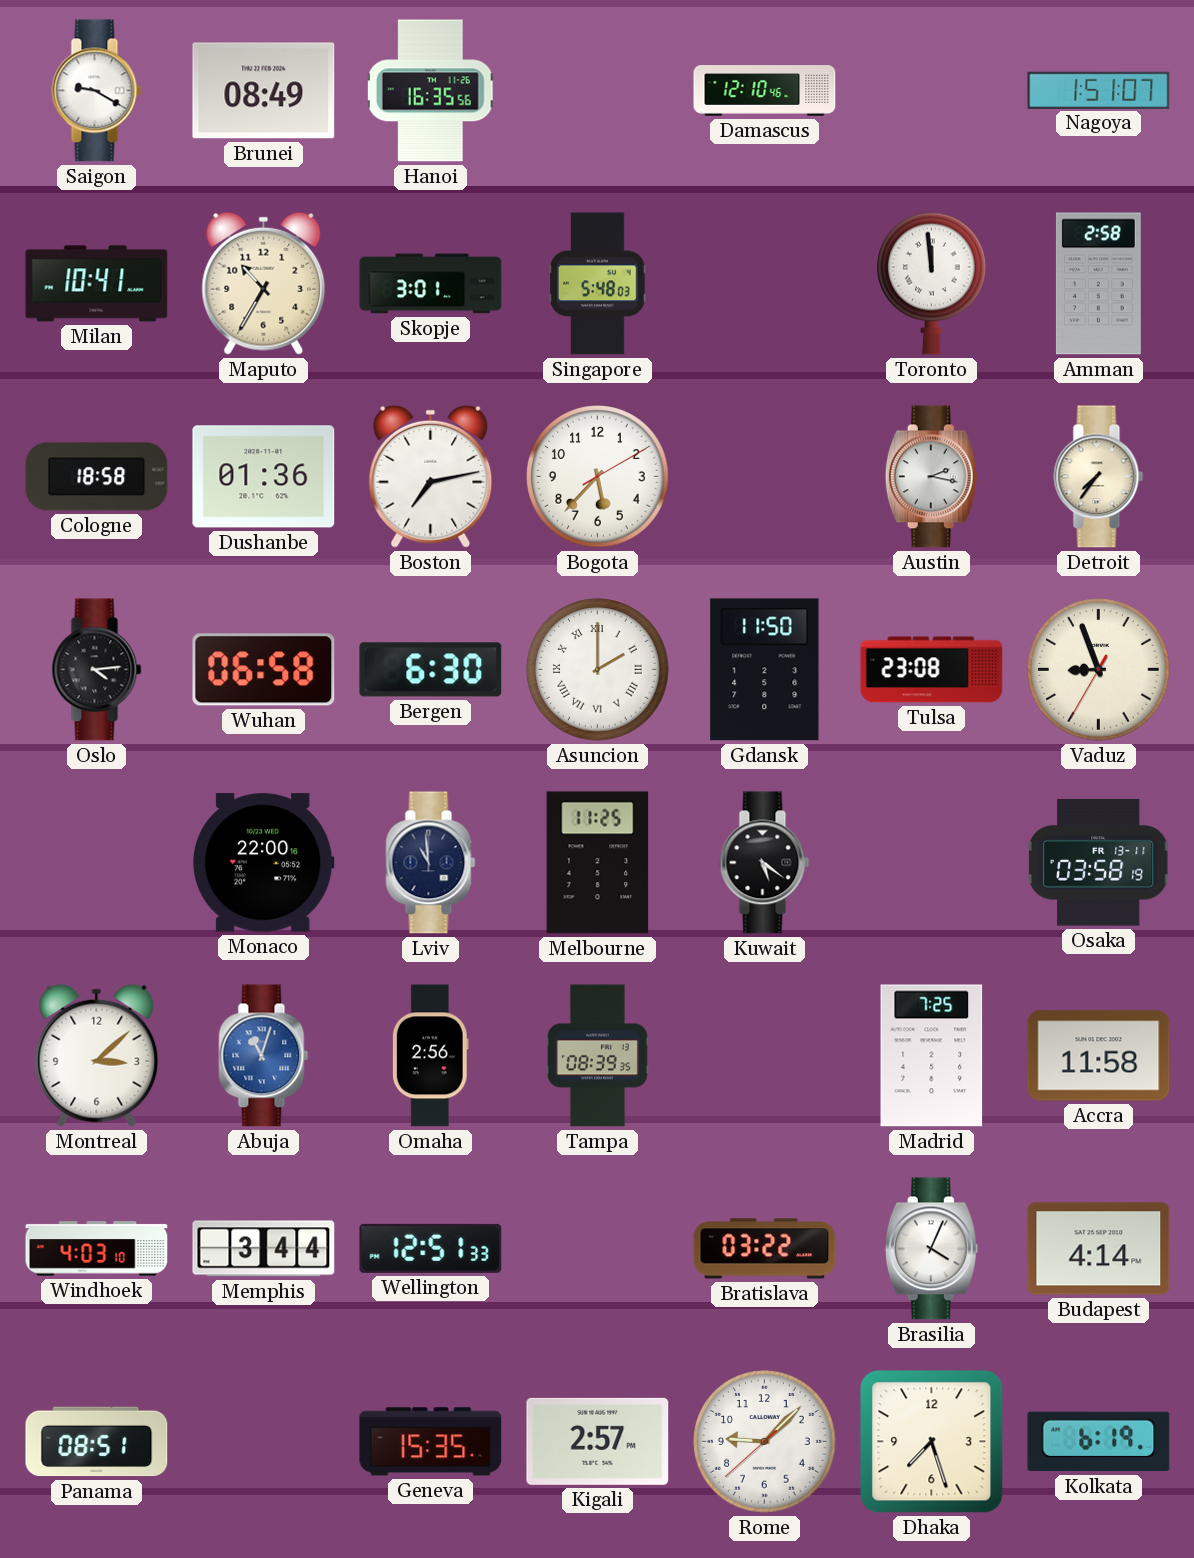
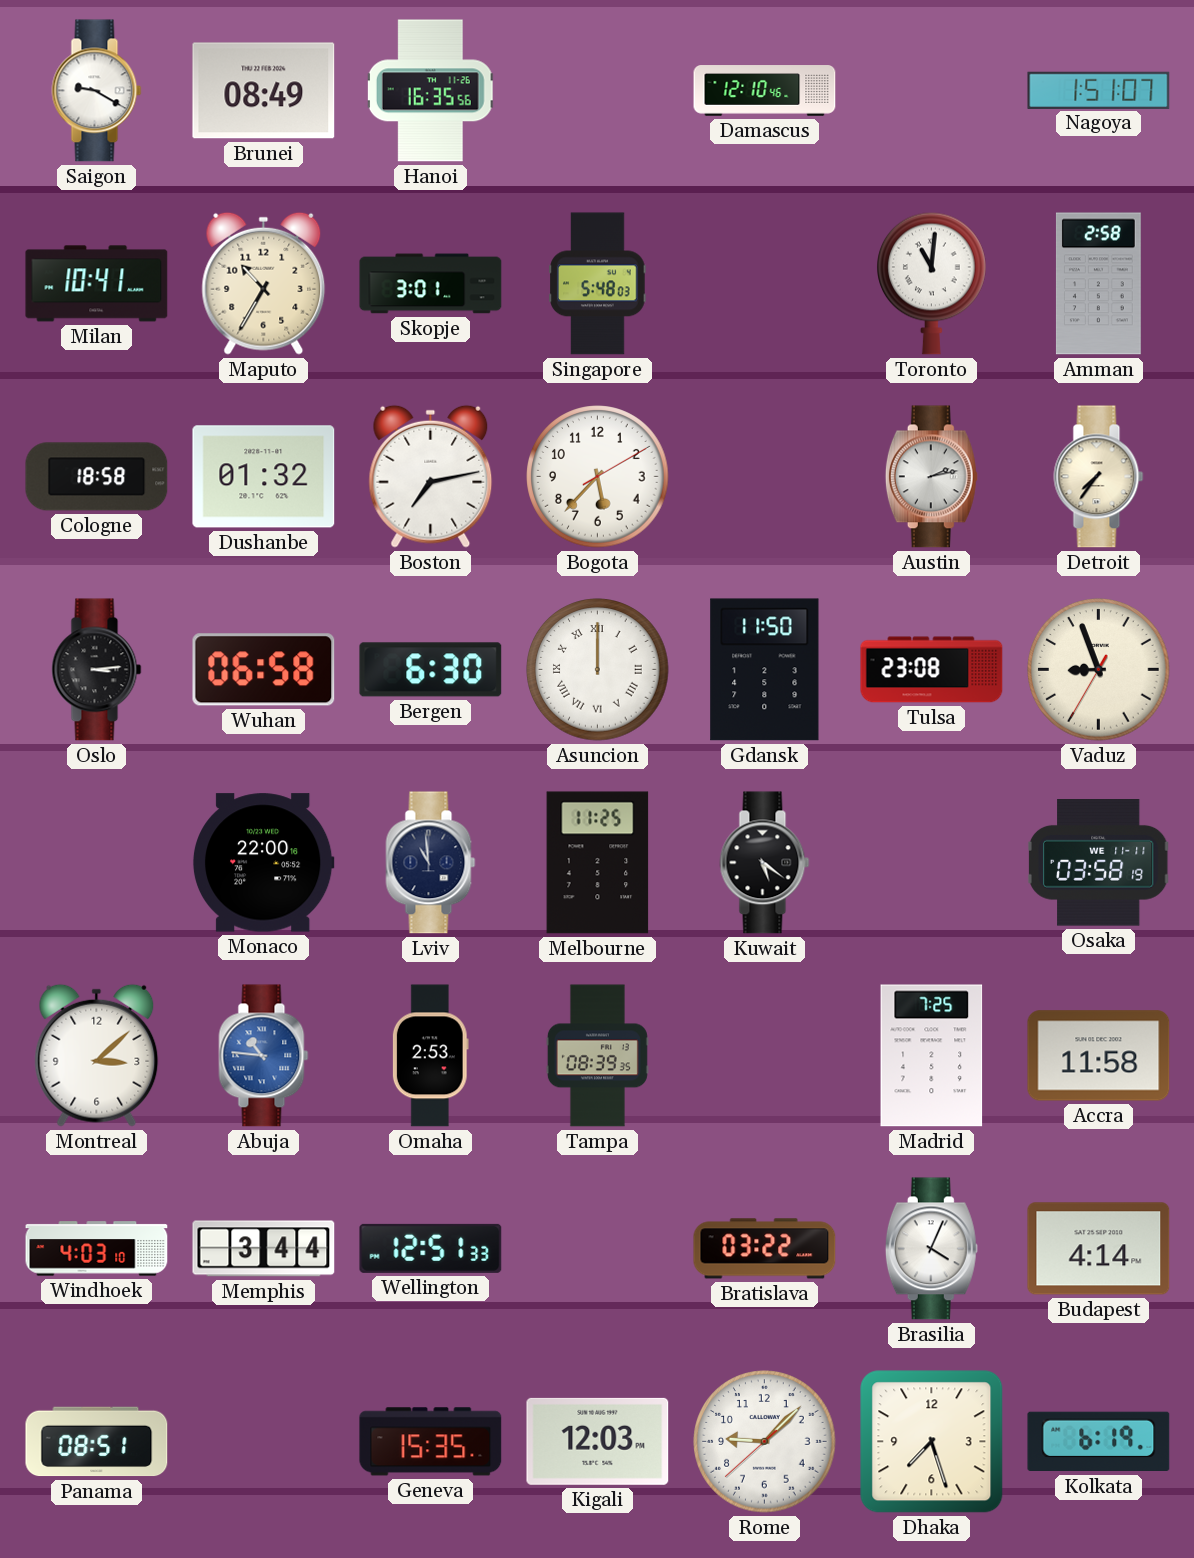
Toronto: 11:59 -> 11:01 (932, 283)
Dushanbe: 01:36 -> 01:32 (264, 477)
Austin: 2:17 -> 2:13 (931, 477)
Oslo: 4:14 -> 3:14 (97, 670)
Asuncion: 2:00 -> 12:00 (598, 670)
Osaka date: FR 13-11 -> WE 11-11 (1098, 863)
Abuja: 11:03 -> 10:46 (264, 1056)
Omaha: 2:56 -> 2:53 (430, 1056)
Kigali: 2:57 -> 12:03 (598, 1441)
